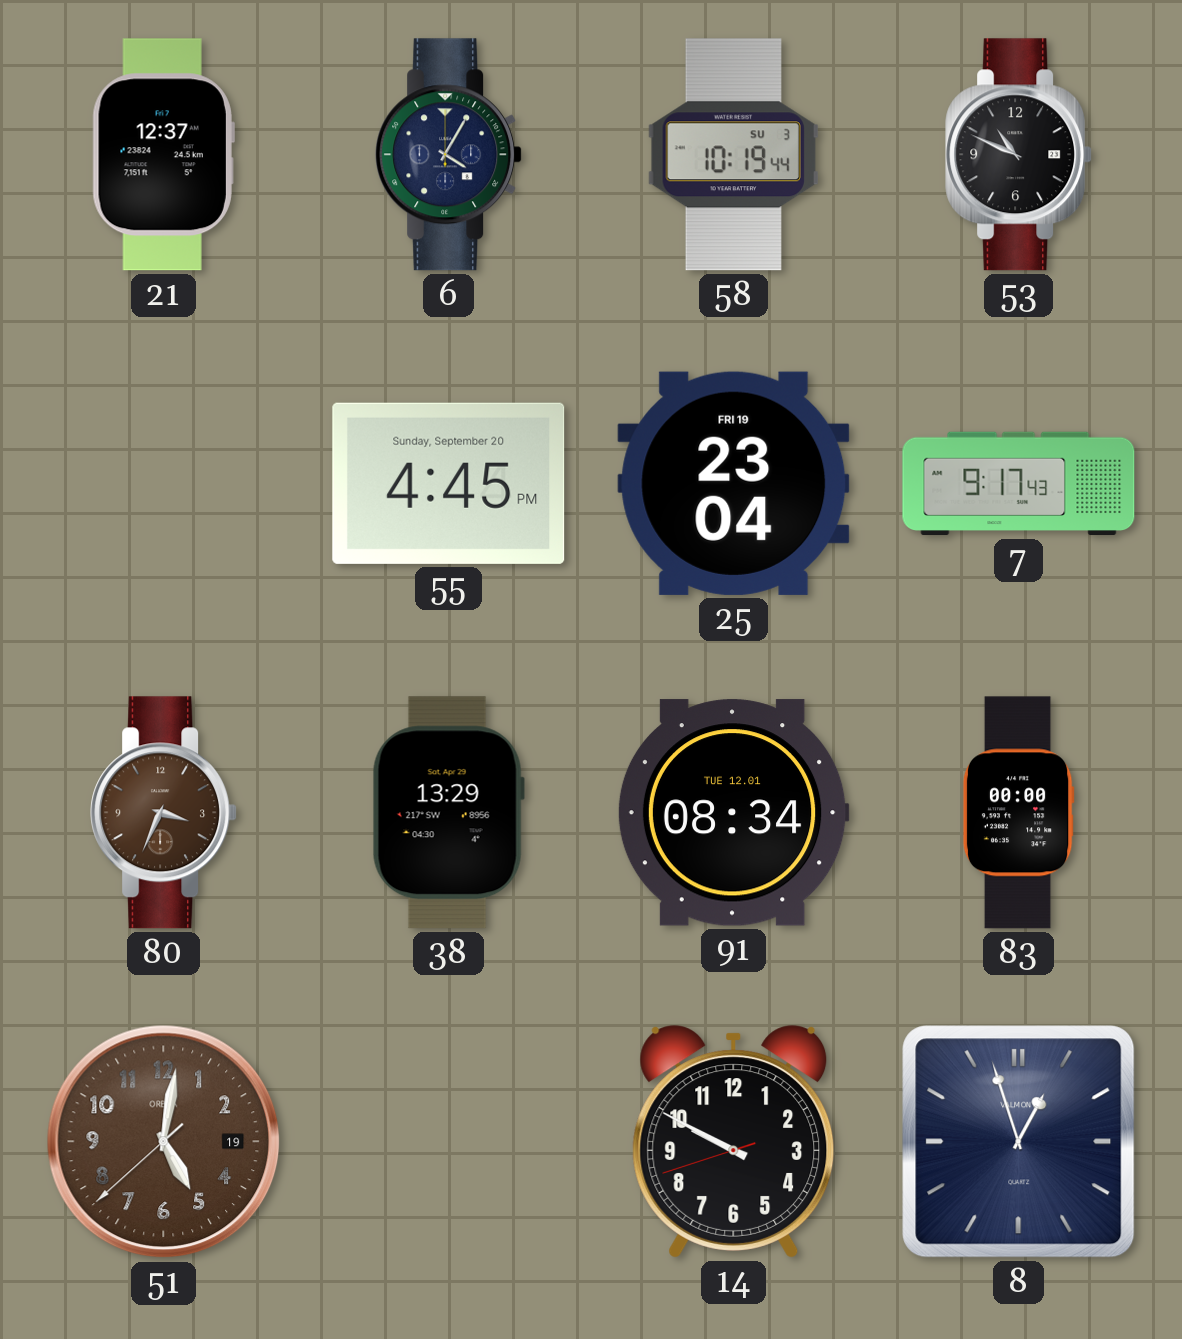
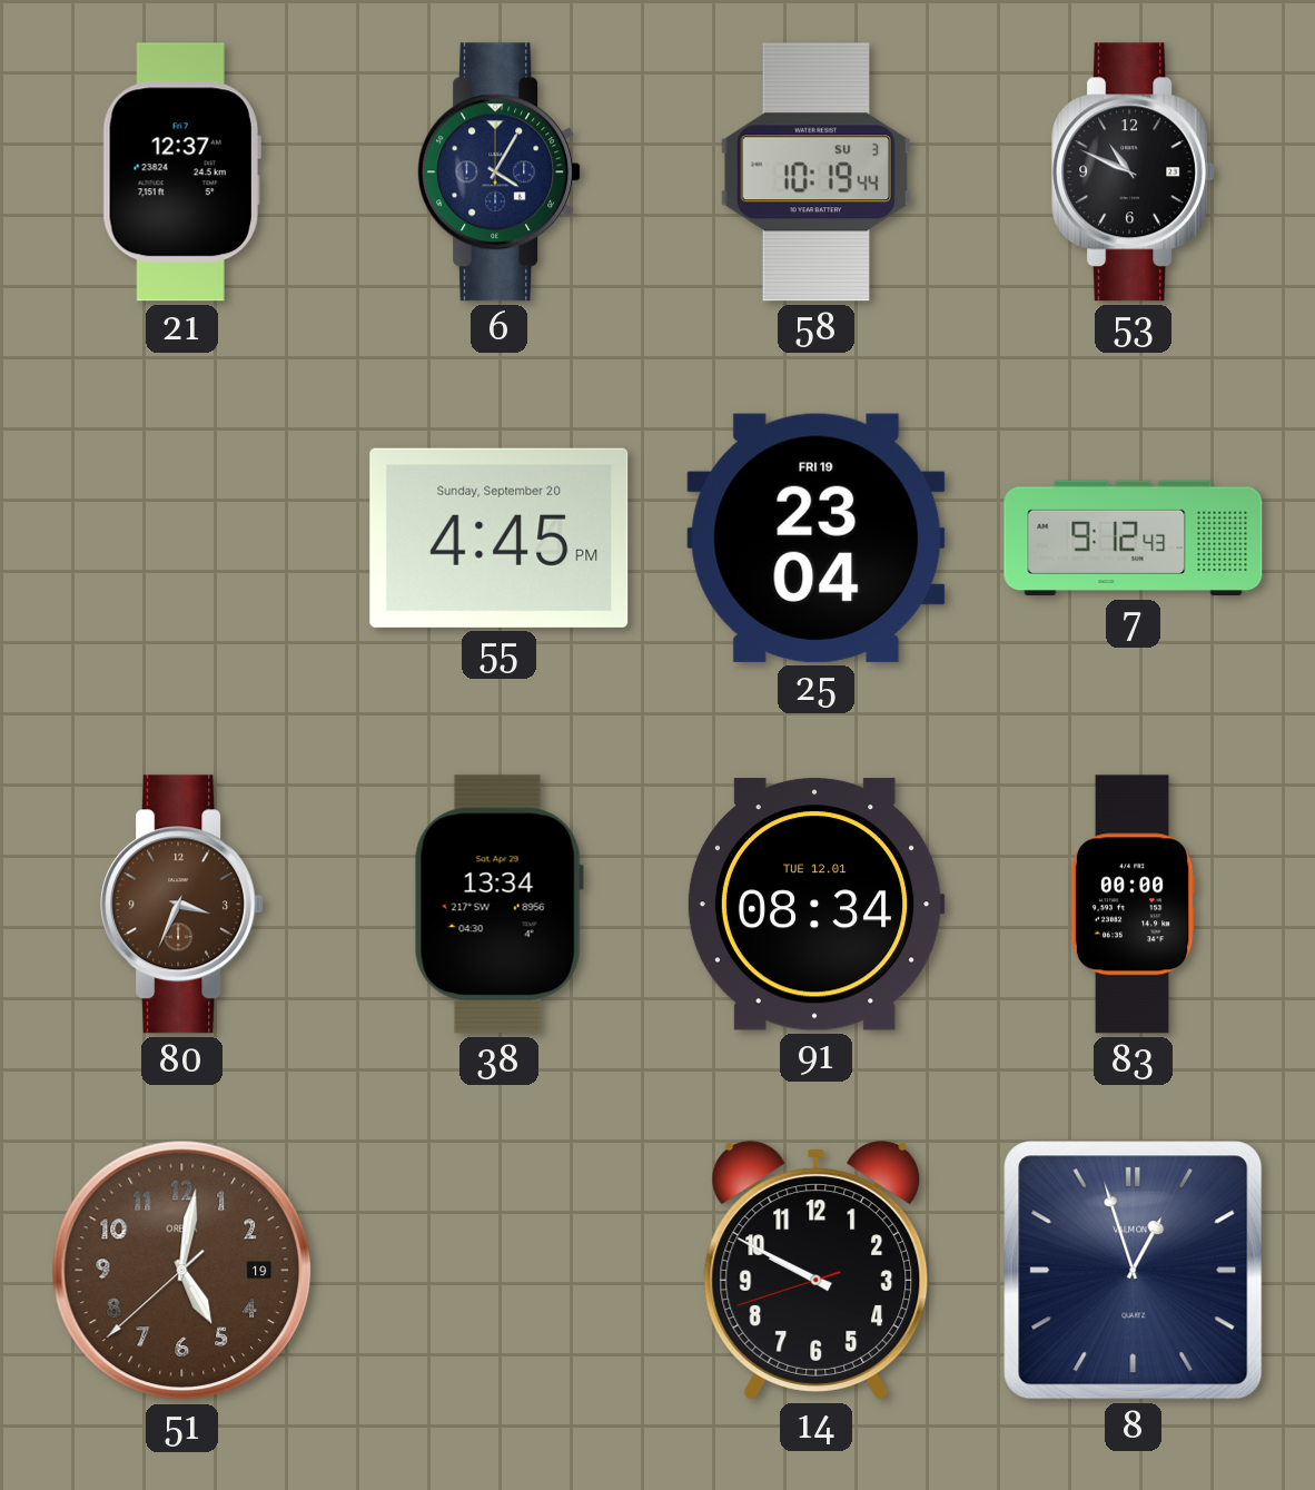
7: 9:17 -> 9:12 (1134, 539)
38: 13:29 -> 13:34 (498, 905)
